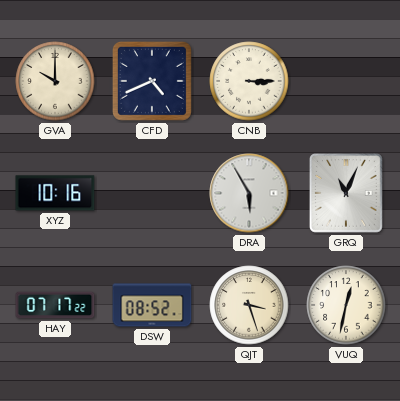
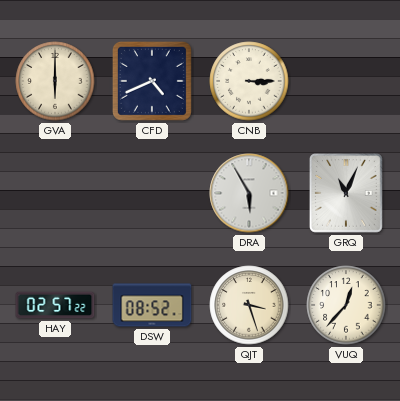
GVA: 10:00 -> 6:00 (55, 81)
XYZ: 10:16 -> none (55, 193)
HAY: 07:17 -> 02:57 (55, 305)
VUQ: 12:32 -> 12:37 (346, 305)
